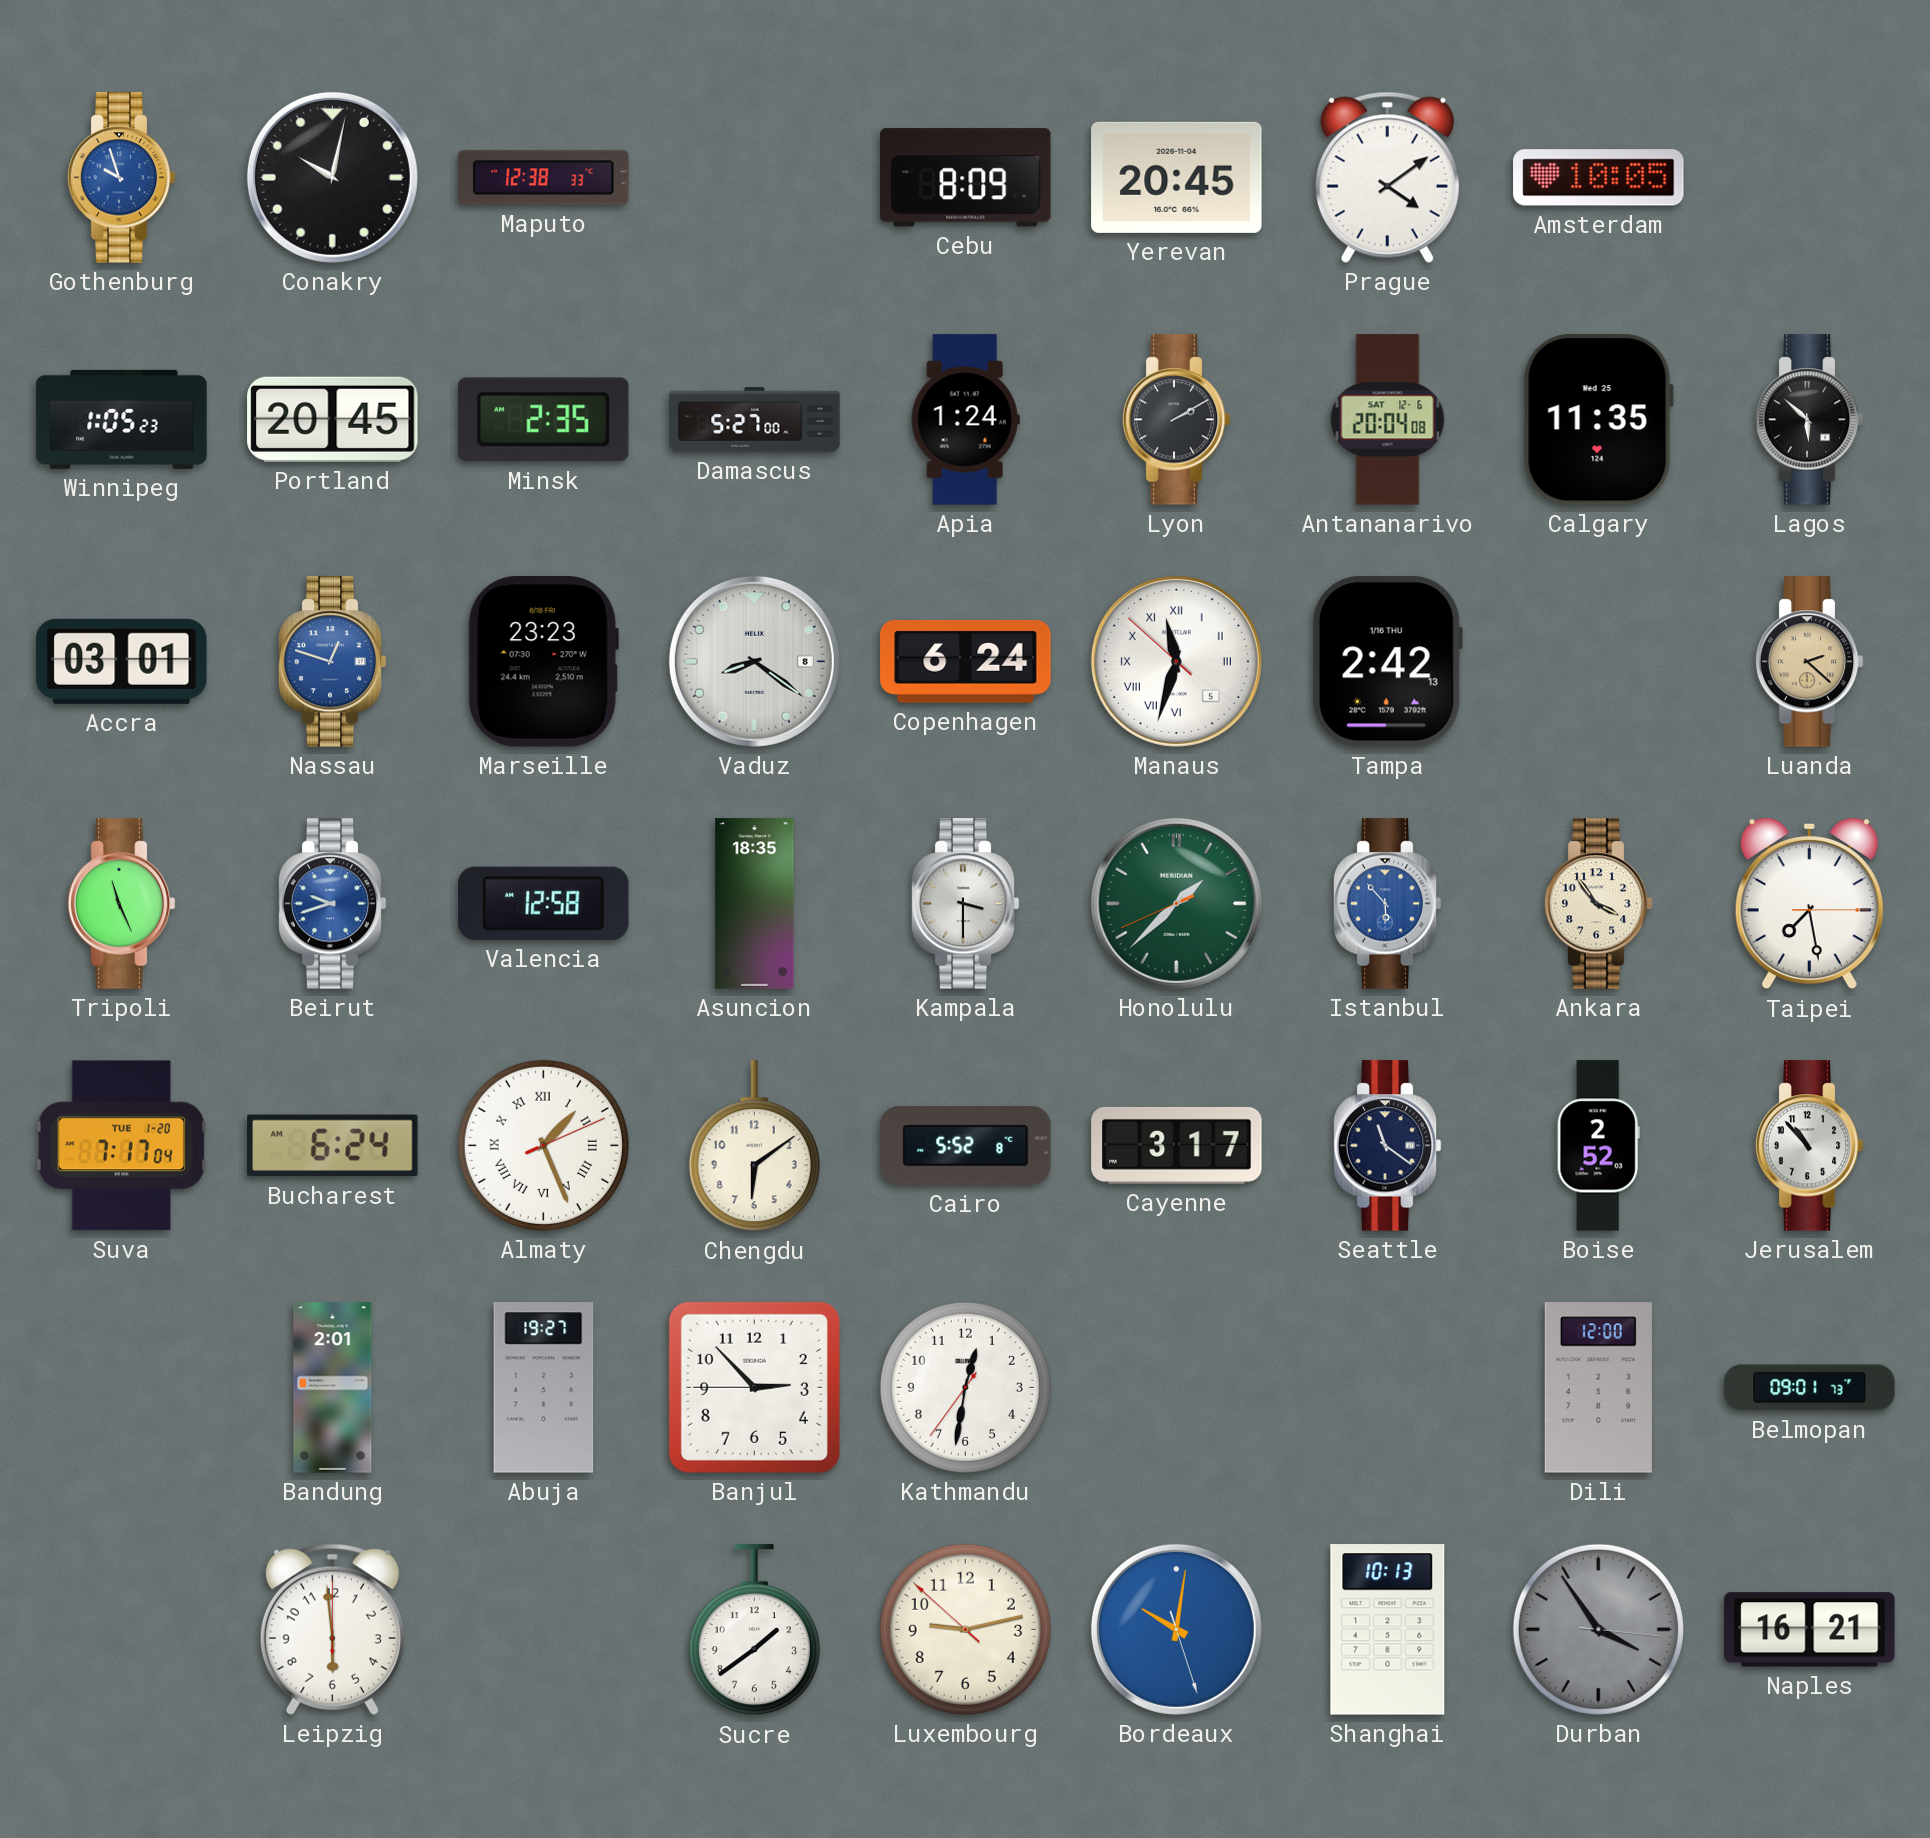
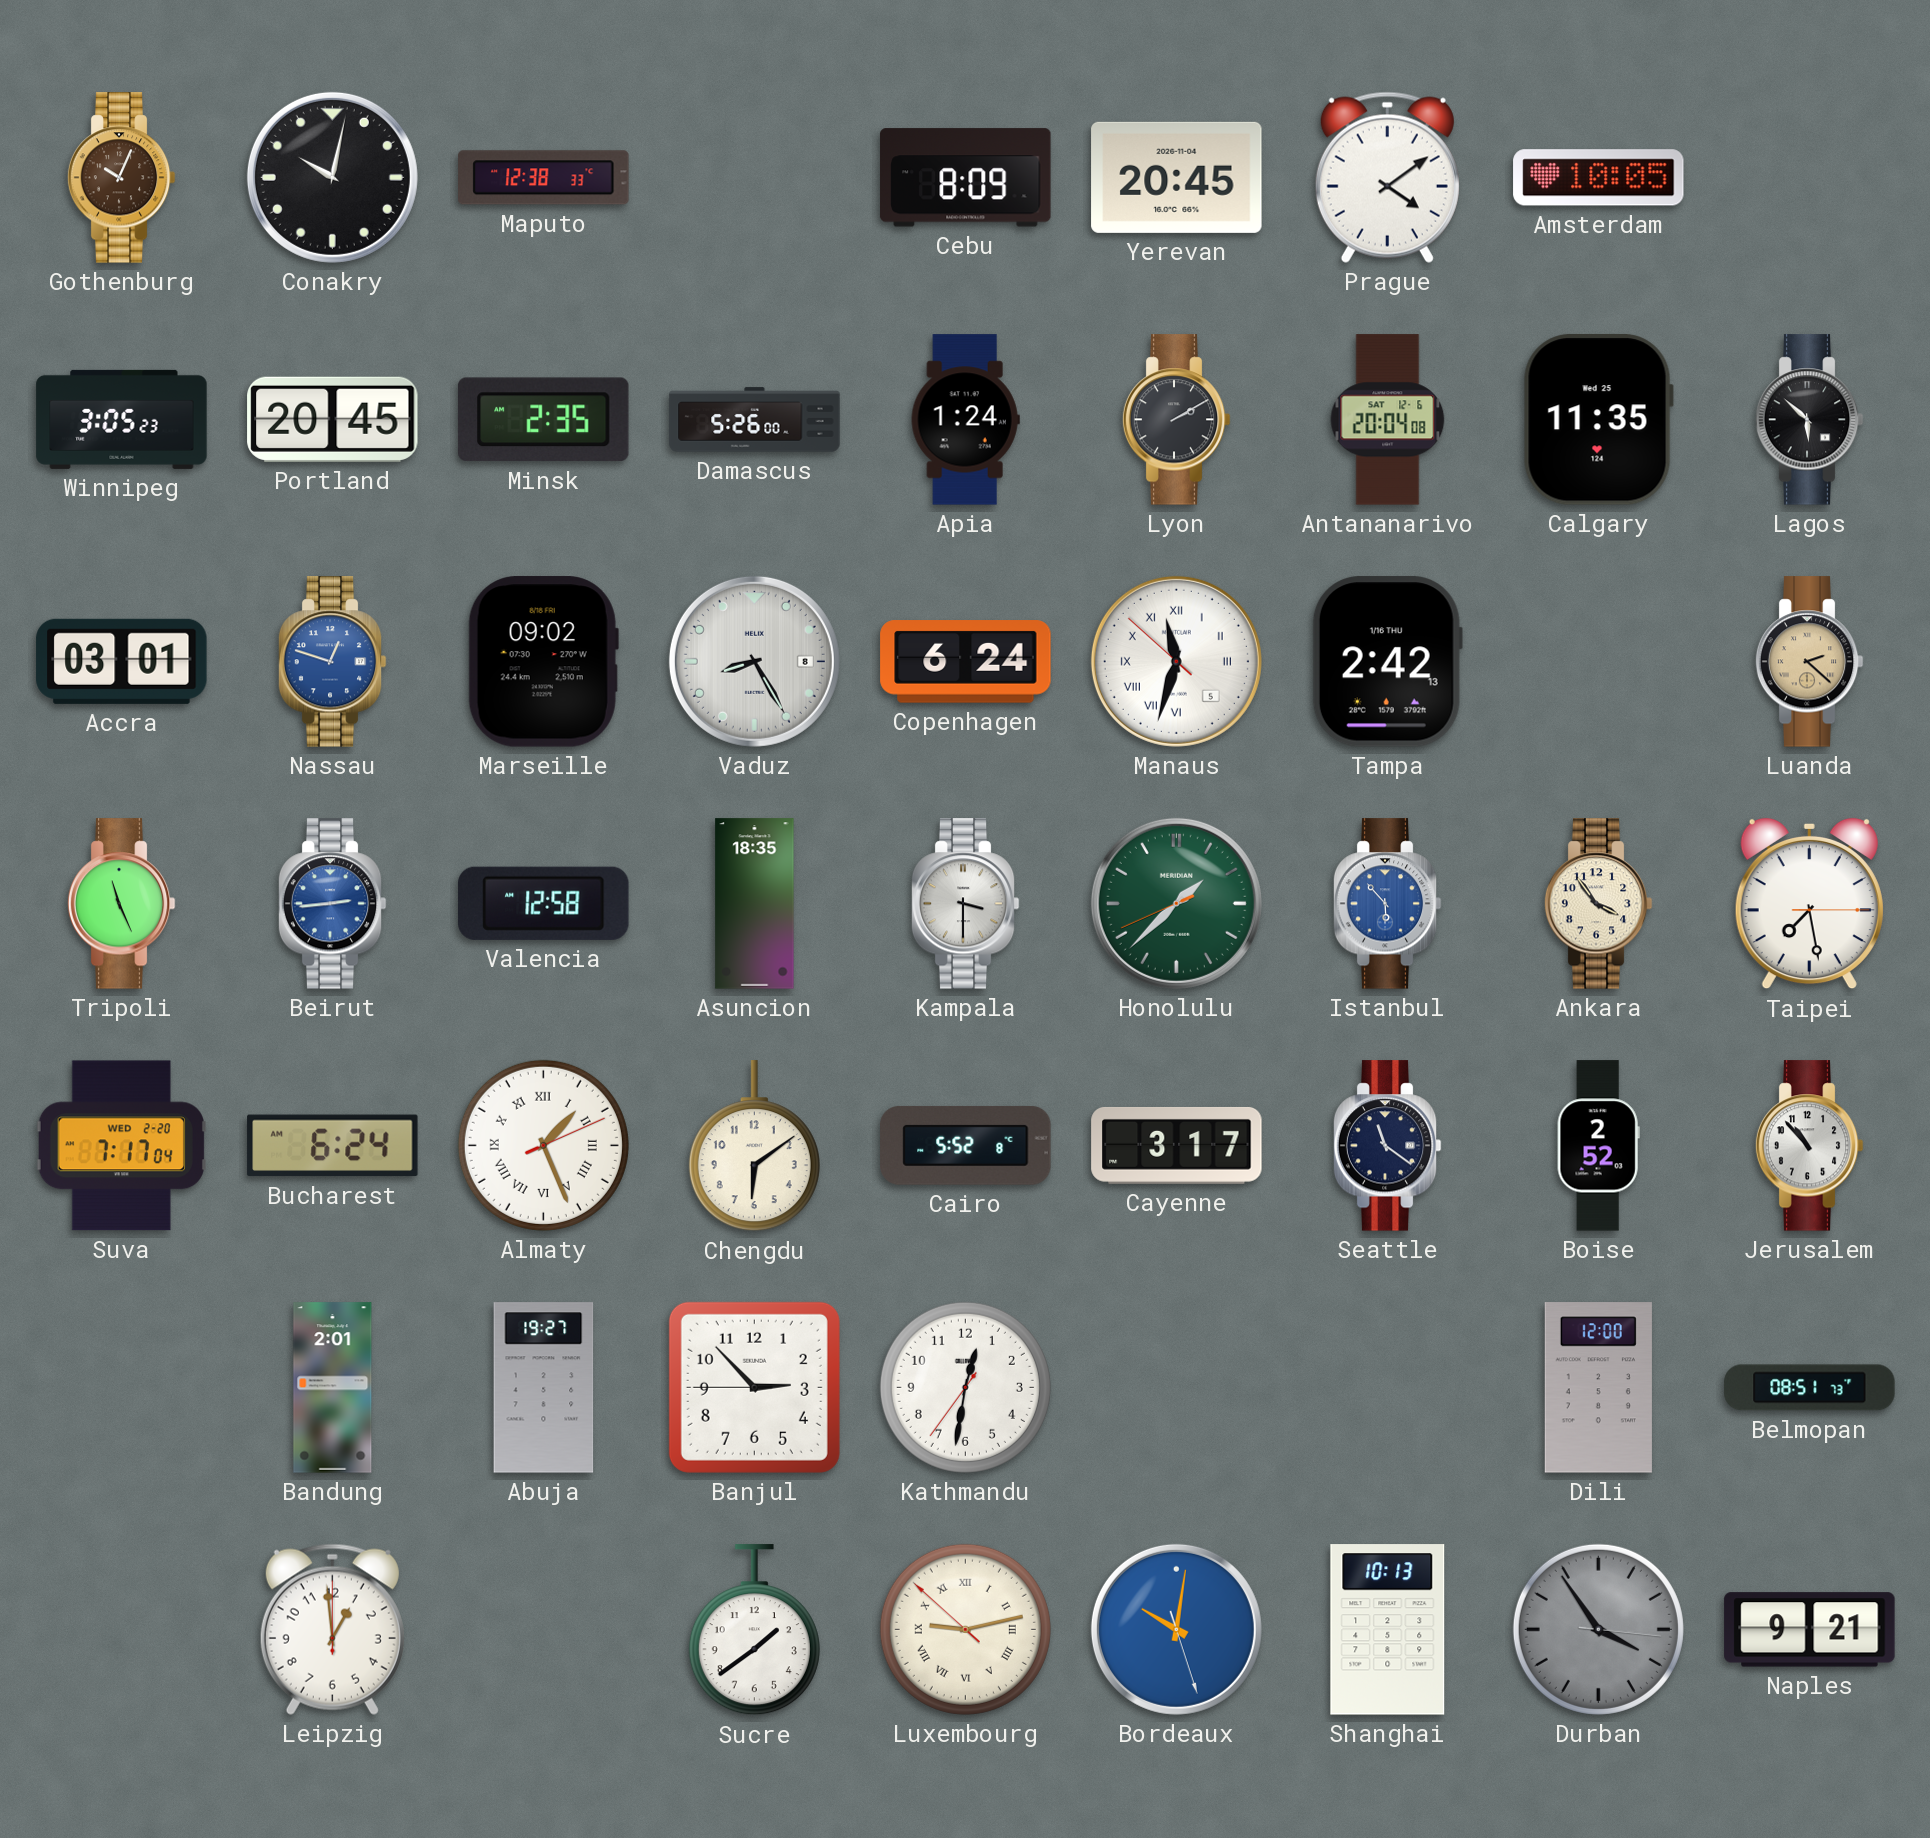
Gothenburg: 9:57 -> 10:04 (121, 178)
Gothenburg dial: blue -> brown (121, 178)
Winnipeg: 1:05 -> 3:05 (122, 419)
Damascus: 5:27 -> 5:26 (755, 420)
Marseille: 23:23 -> 09:02 (543, 662)
Vaduz: 8:21 -> 8:25 (754, 661)
Beirut: 9:42 -> 2:44 (332, 904)
Suva date: TUE 1-20 -> WED 2-20 (121, 1146)
Belmopan: 09:01 -> 08:51 (1810, 1388)
Leipzig: 5:59 -> 12:59 (332, 1629)
Luxembourg numerals: Arabic -> Roman (965, 1629)
Naples: 16:21 -> 9:21 (1810, 1630)
